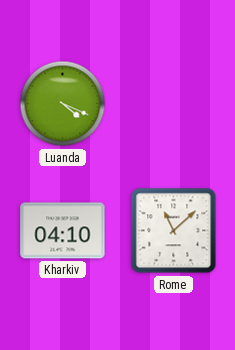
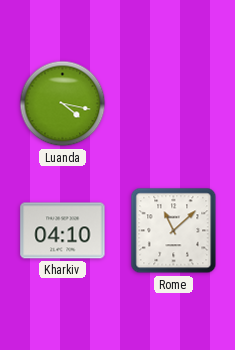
Luanda: 4:19 -> 4:17 (63, 104)
